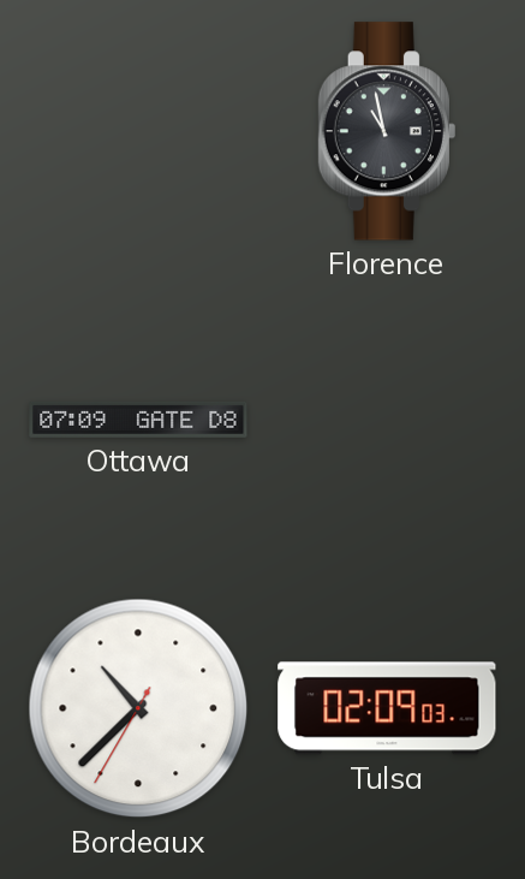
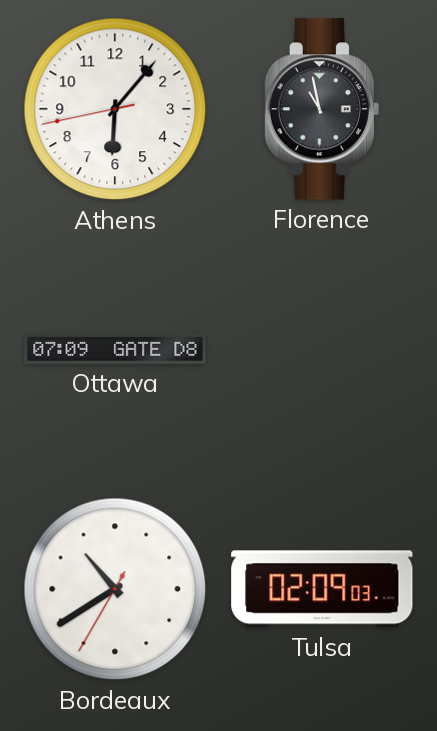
Athens: none -> 6:06 (115, 109)
Bordeaux: 10:37 -> 10:39 (115, 589)
